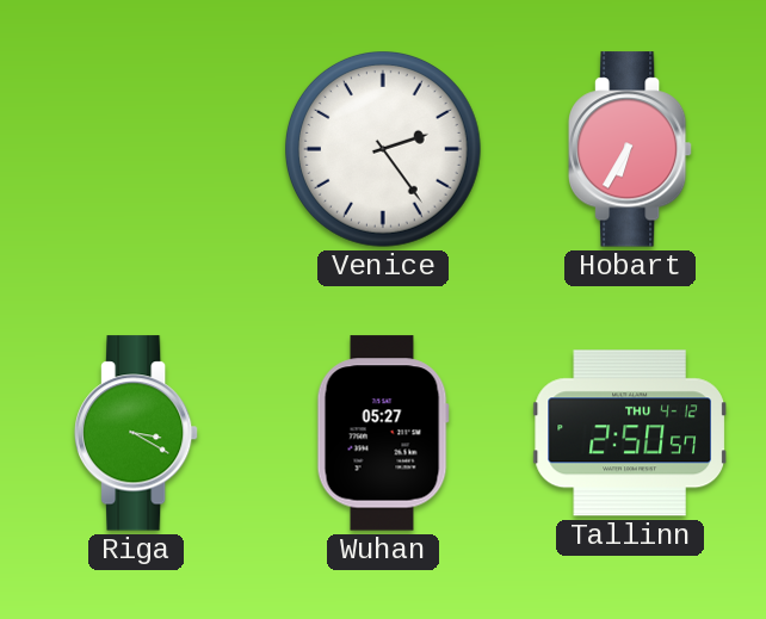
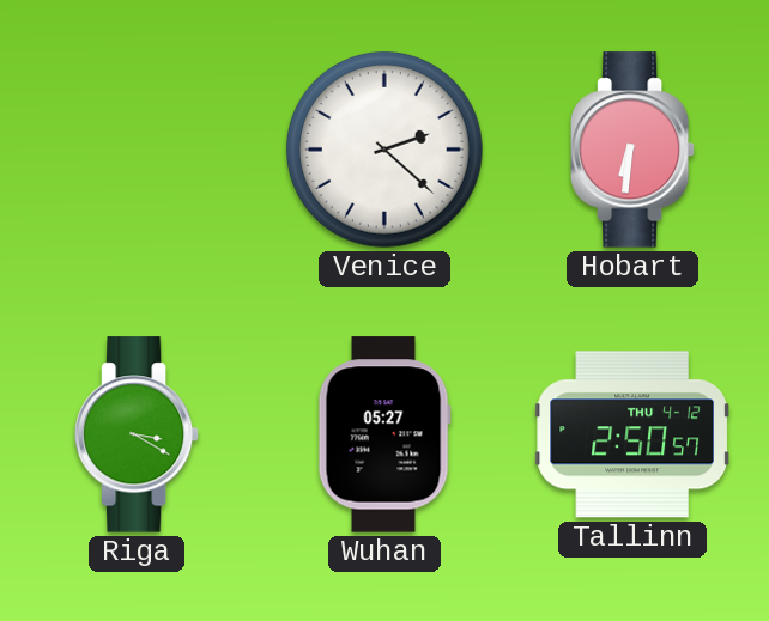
Venice: 2:24 -> 2:22 (386, 151)
Hobart: 6:35 -> 6:31 (632, 150)
